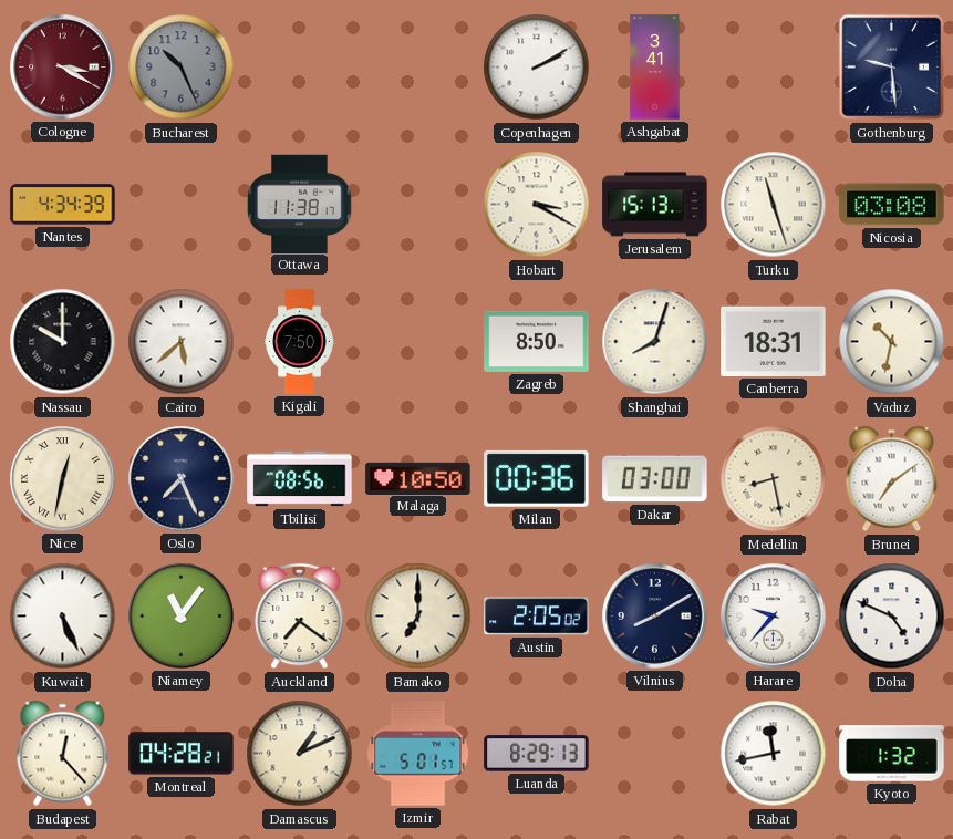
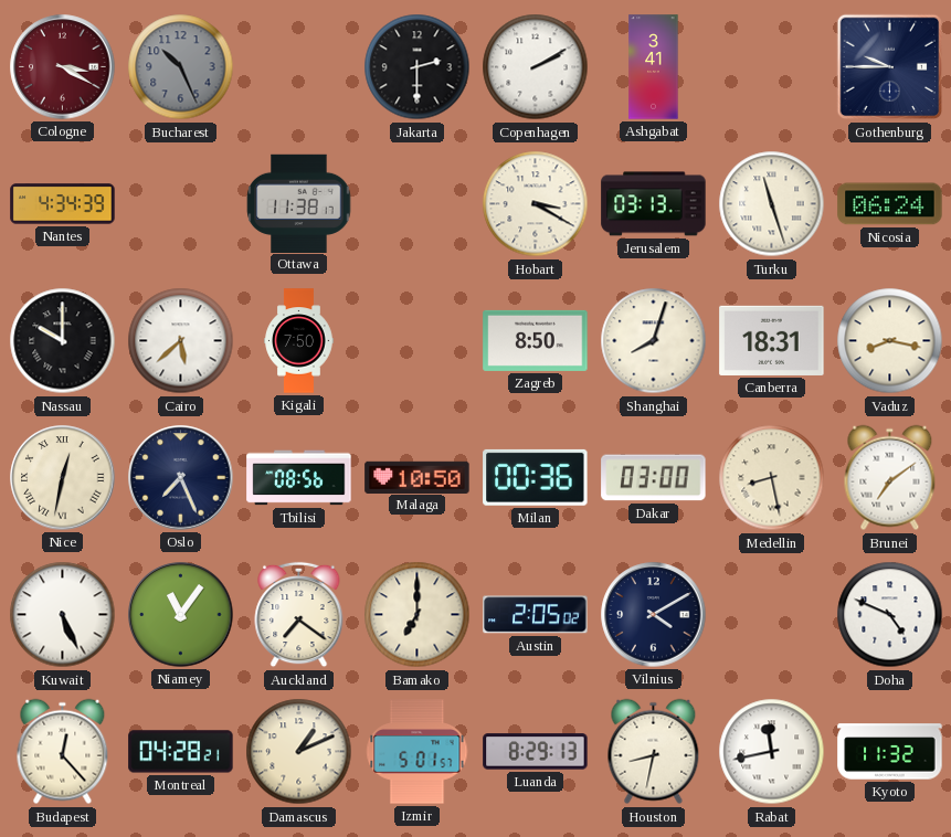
Jakarta: none -> 2:30 (418, 67)
Gothenburg: 9:29 -> 9:45 (890, 67)
Jerusalem: 15:13 -> 03:13 (654, 204)
Nicosia: 03:08 -> 06:24 (890, 204)
Vaduz: 10:32 -> 8:17 (890, 341)
Vilnius: 8:10 -> 4:10 (654, 615)
Harare: 9:37 -> none (774, 617)
Houston: none -> 8:32 (654, 752)
Kyoto: 1:32 -> 11:32 (890, 752)
